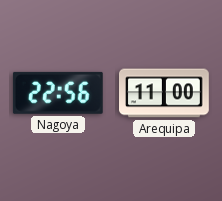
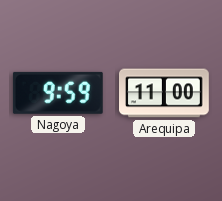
Nagoya: 22:56 -> 9:59 (58, 93)
